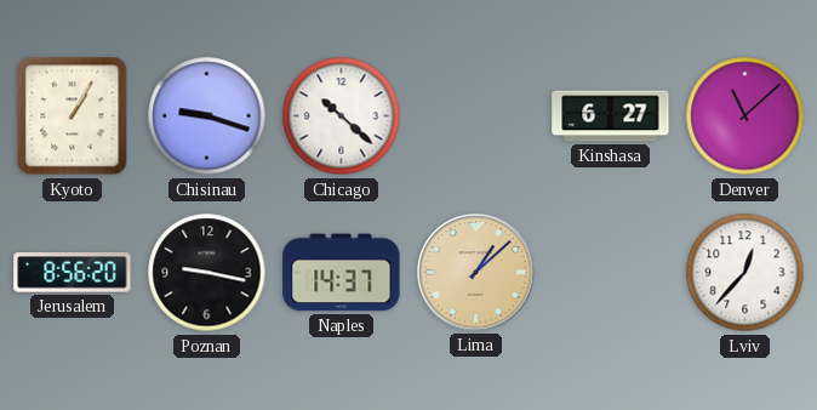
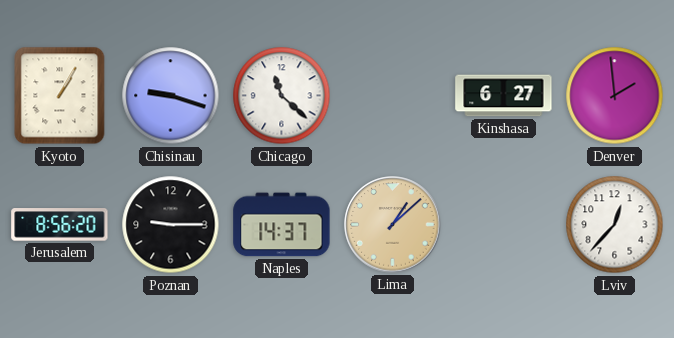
Chicago: 10:22 -> 11:22 (282, 96)
Denver: 11:08 -> 1:59 (615, 96)
Poznan: 9:17 -> 9:15 (171, 225)
